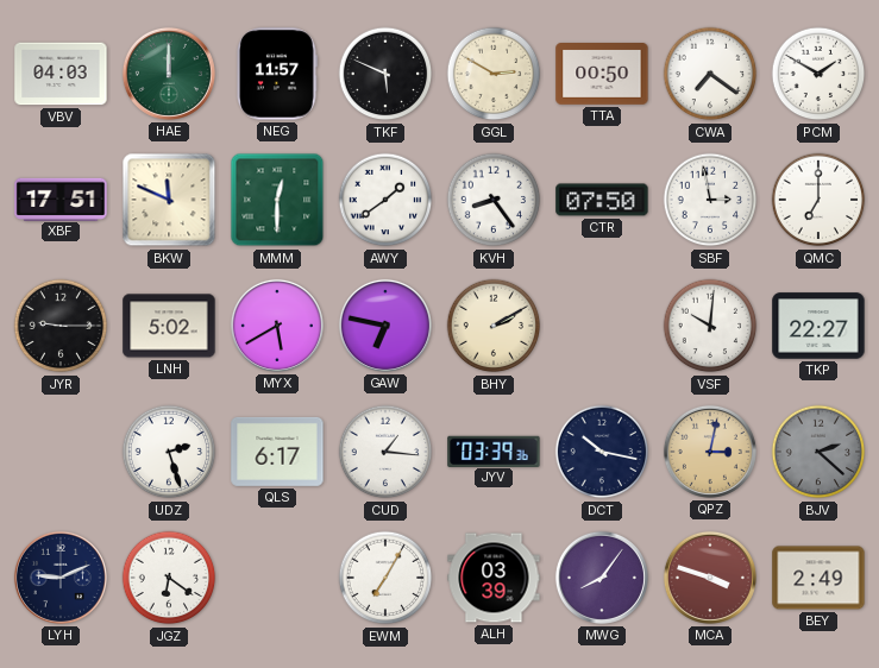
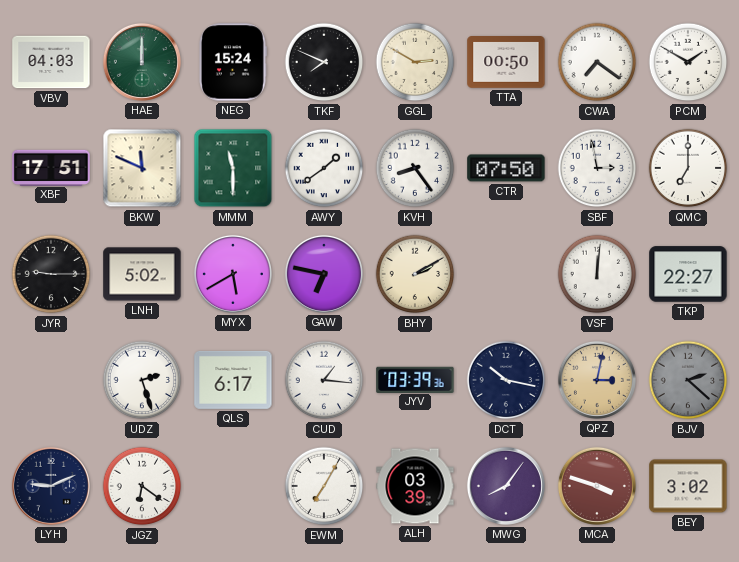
NEG: 11:57 -> 15:24 (232, 62)
TKF: 5:49 -> 7:49 (324, 62)
MMM: 12:30 -> 11:30 (233, 168)
VSF: 10:01 -> 12:01 (597, 274)
BEY: 2:49 -> 3:02 (688, 486)
